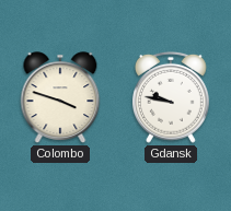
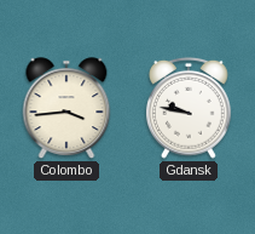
Colombo: 3:48 -> 3:44 (66, 108)
